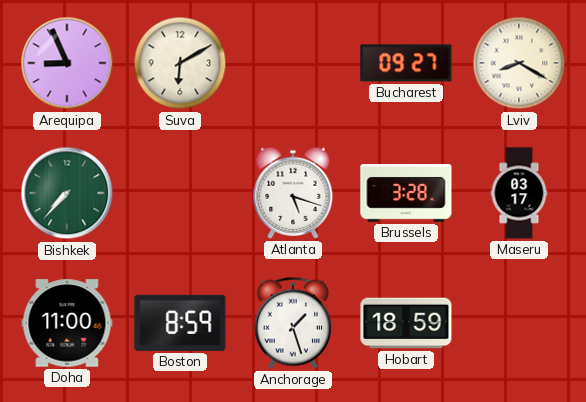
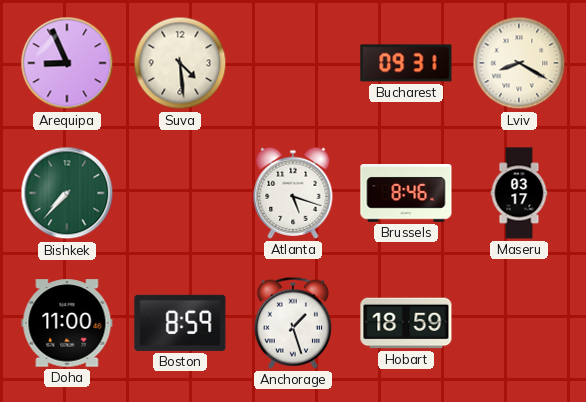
Suva: 6:10 -> 4:29 (180, 63)
Bucharest: 09:27 -> 09:31 (406, 63)
Brussels: 3:28 -> 8:46 (406, 194)
